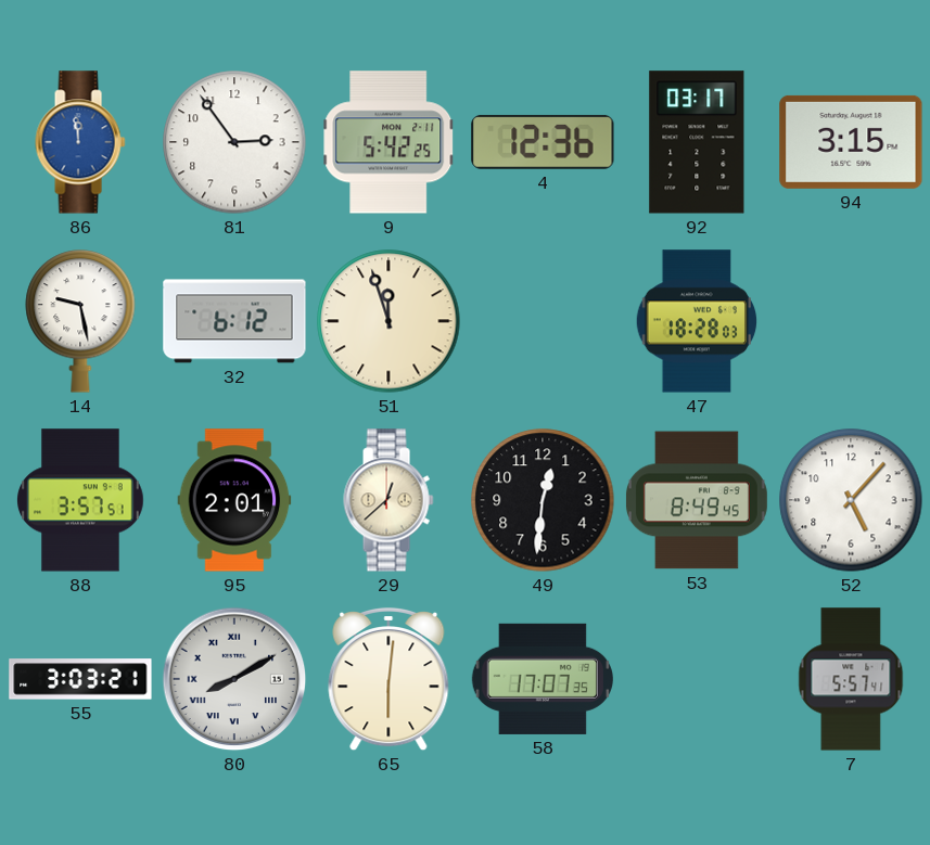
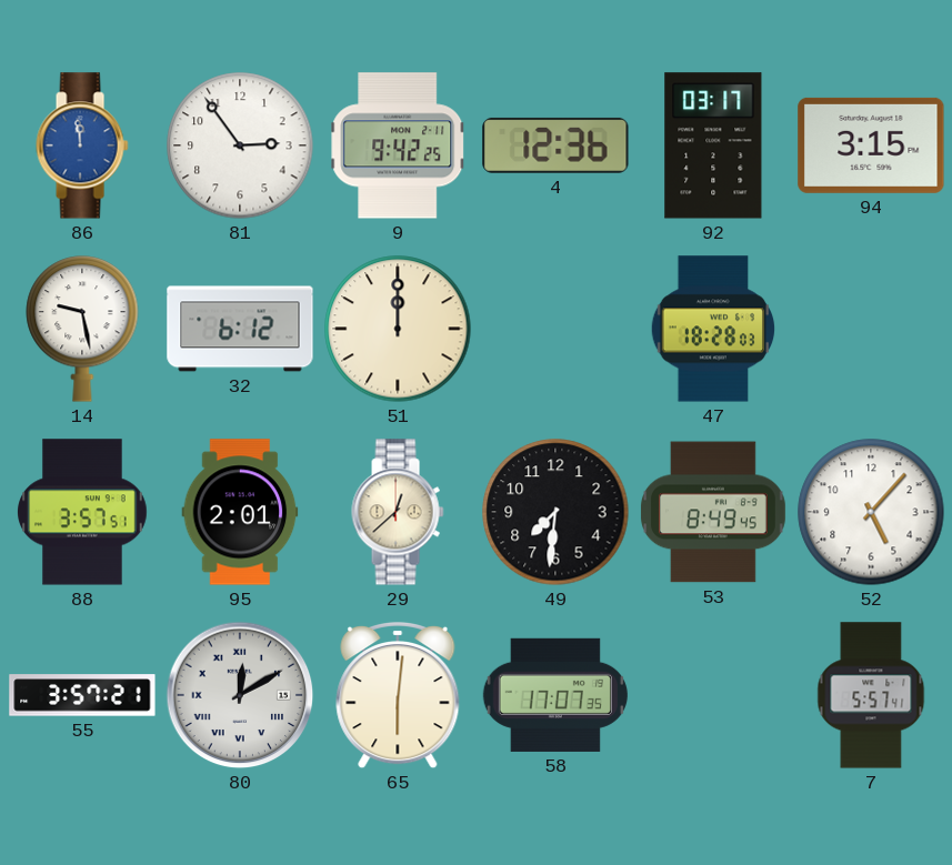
9: 5:42 -> 9:42 (398, 145)
51: 11:57 -> 12:00 (398, 329)
49: 12:31 -> 7:31 (555, 512)
55: 3:03 -> 3:57 (82, 695)
80: 8:10 -> 12:10 (240, 695)
